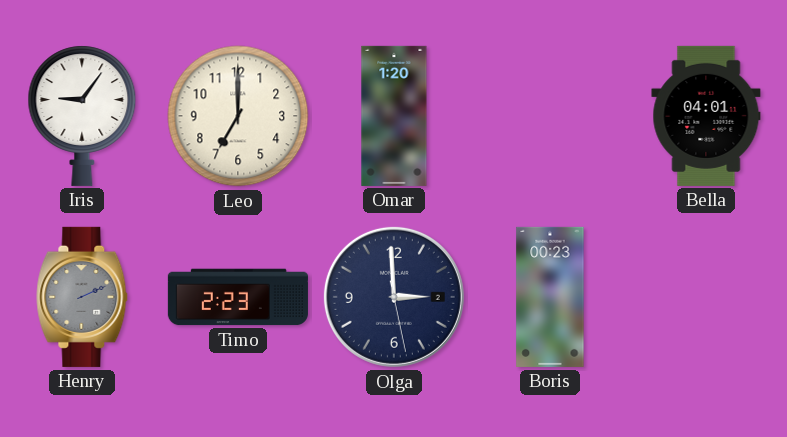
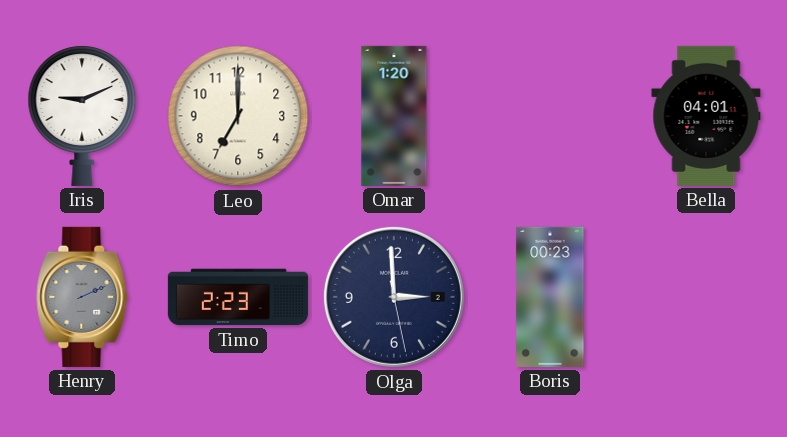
Iris: 9:06 -> 9:11 (82, 116)
